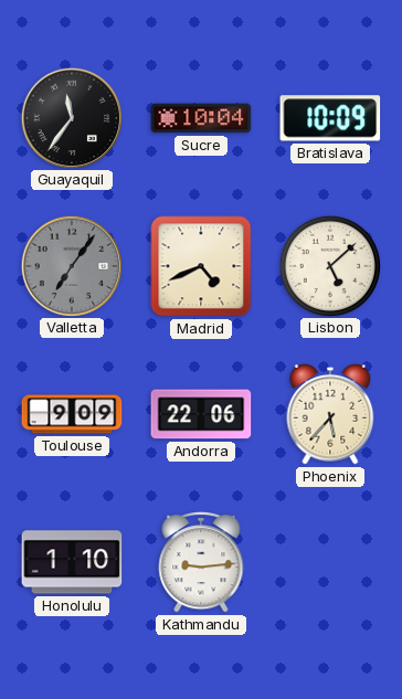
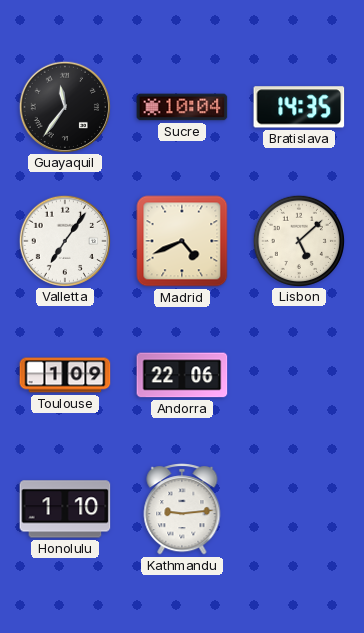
Bratislava: 10:09 -> 14:35 (299, 107)
Valletta dial: grey -> white (64, 240)
Toulouse: 9:09 -> 1:09 (65, 375)
Phoenix: 5:37 -> none (330, 414)
